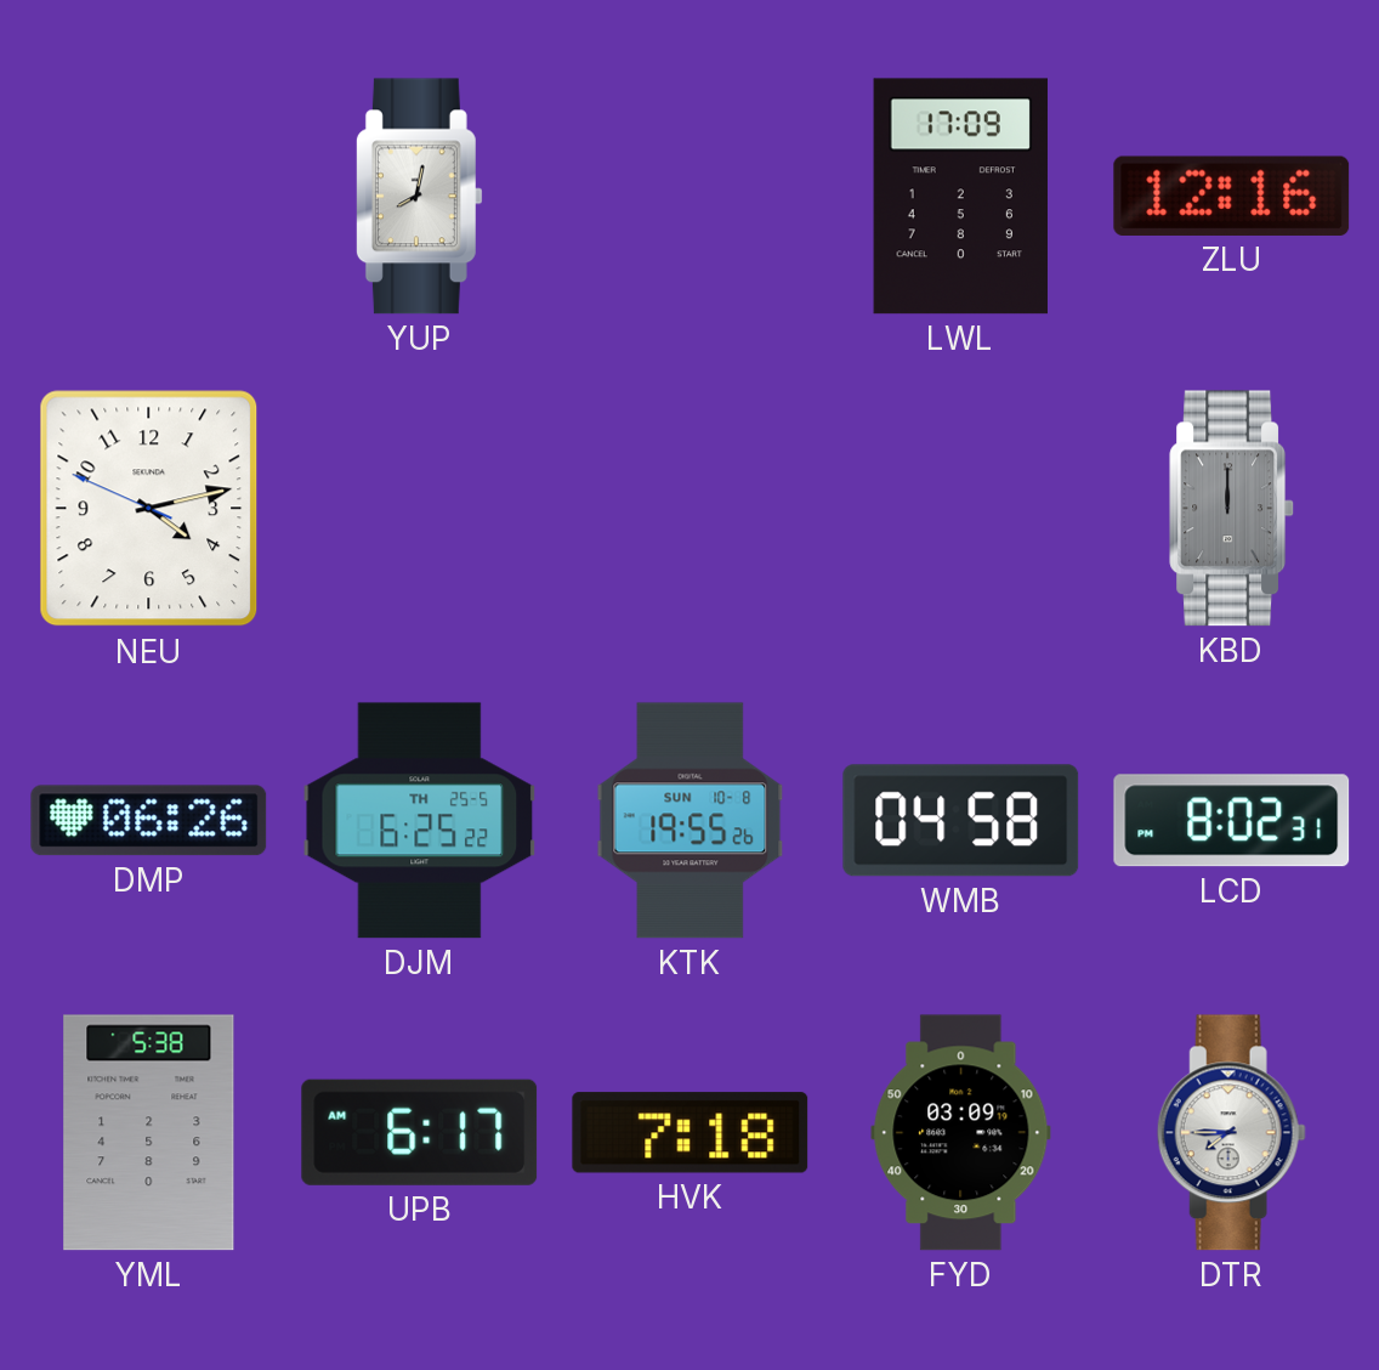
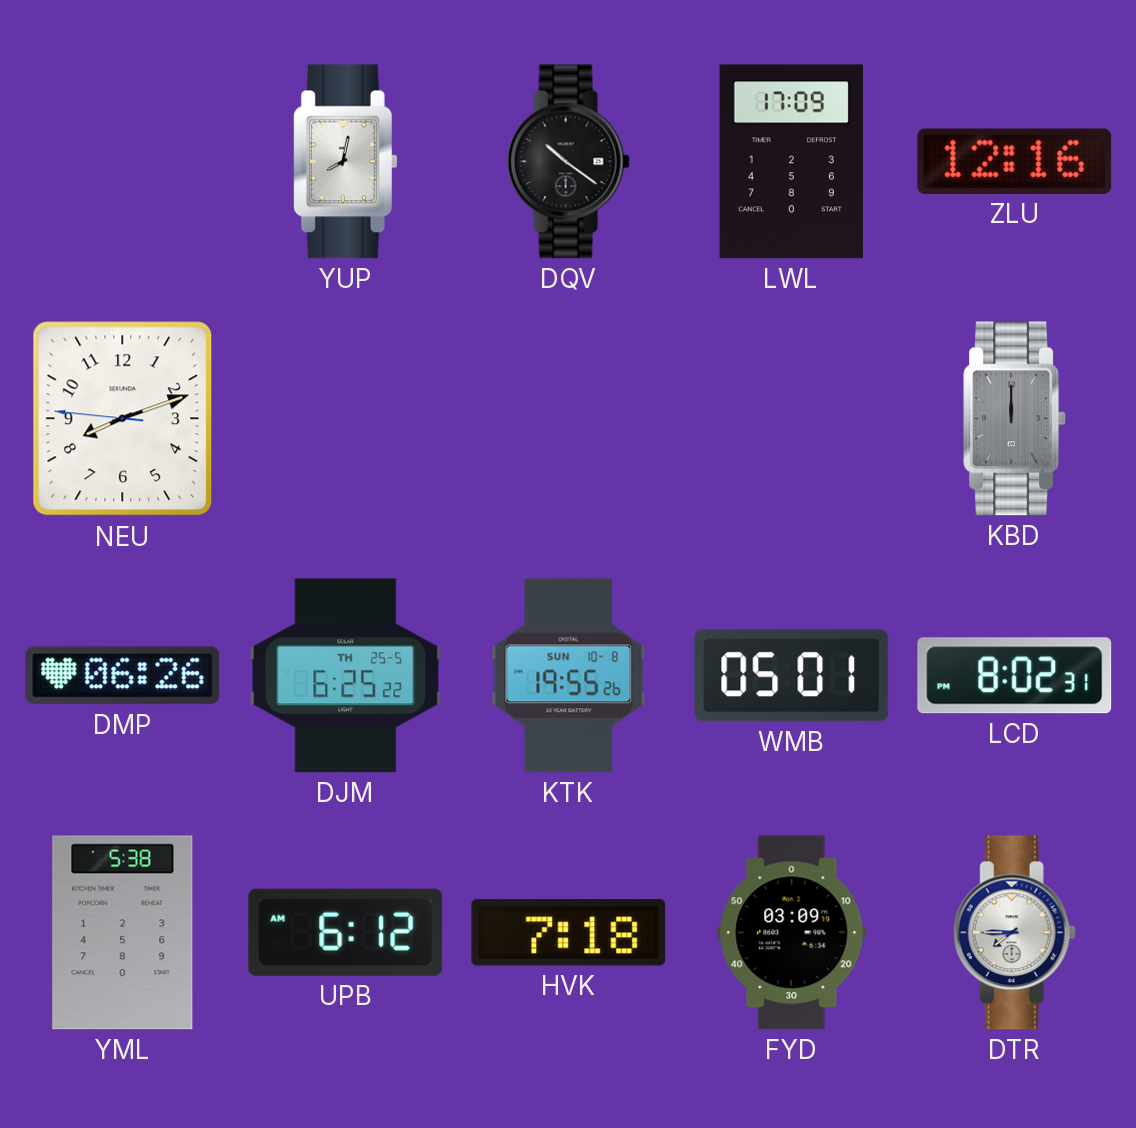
DQV: none -> 10:21 (568, 162)
NEU: 4:12 -> 8:11 (123, 419)
WMB: 04:58 -> 05:01 (792, 676)
UPB: 6:17 -> 6:12 (346, 932)
